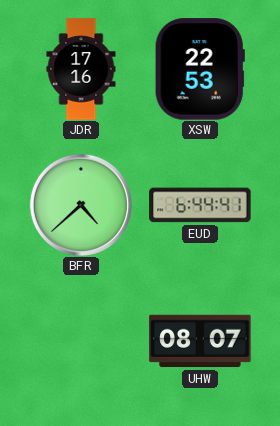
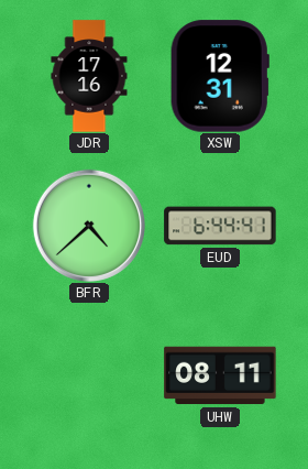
XSW: 22:53 -> 12:31 (220, 76)
UHW: 08:07 -> 08:11 (220, 375)
